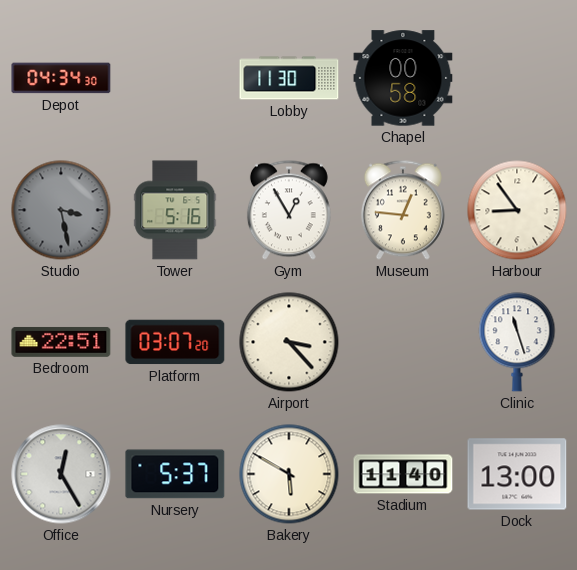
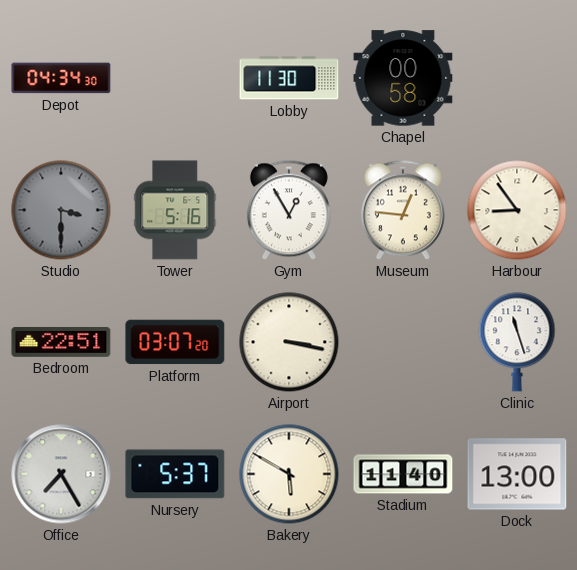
Studio: 3:28 -> 3:30 (61, 210)
Airport: 3:23 -> 3:17 (289, 342)
Office: 12:25 -> 7:25 (61, 474)
